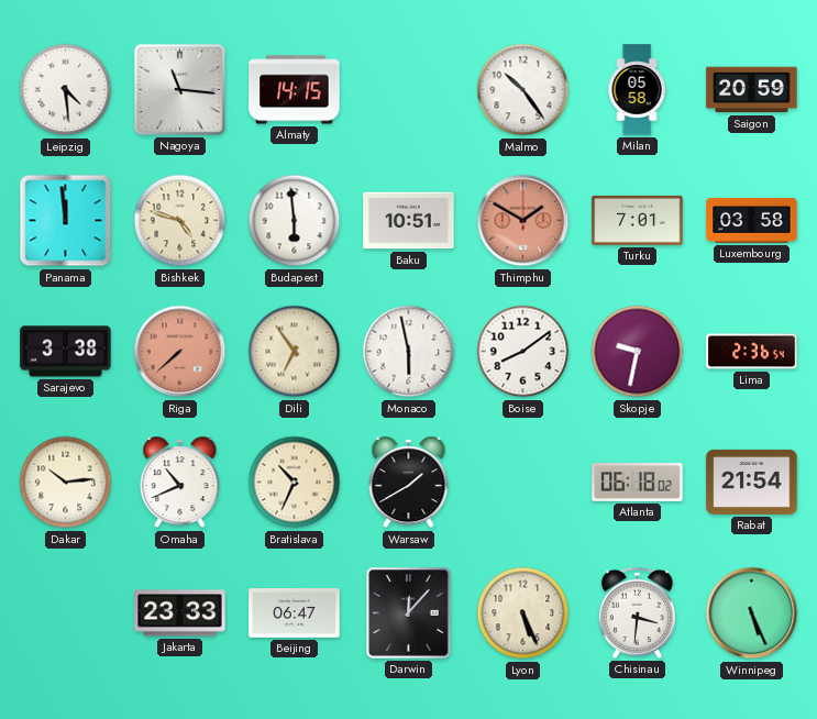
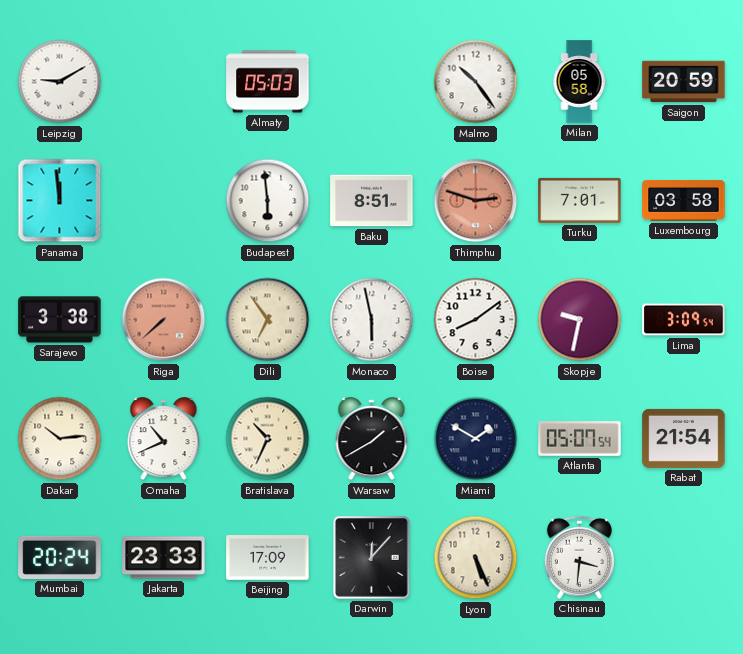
Leipzig: 4:29 -> 9:10 (60, 82)
Nagoya: 11:16 -> none (179, 89)
Almaty: 14:15 -> 05:03 (268, 82)
Bishkek: 4:48 -> none (180, 221)
Baku: 10:51 -> 8:51 (372, 201)
Thimphu: 1:50 -> 2:48 (476, 201)
Lima: 2:36 -> 3:09 (684, 320)
Miami: none -> 1:50 (476, 439)
Atlanta: 06:18 -> 05:07 (580, 439)
Mumbai: none -> 20:24 (60, 557)
Beijing: 06:47 -> 17:09 (268, 558)
Winnipeg: 5:26 -> none (752, 613)
